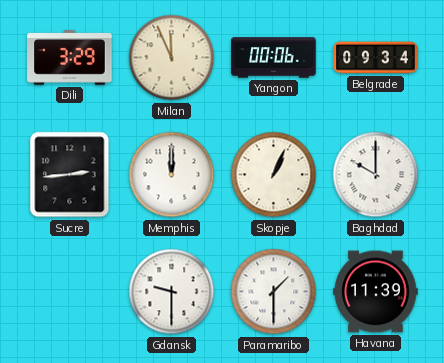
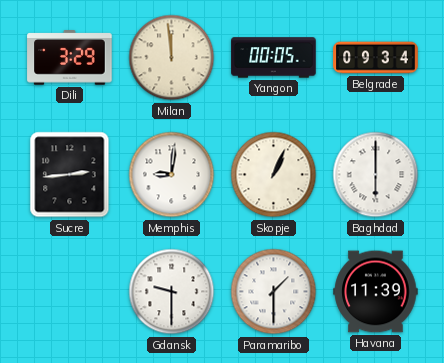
Milan: 11:56 -> 11:59 (172, 58)
Yangon: 00:06 -> 00:05 (274, 58)
Memphis: 12:00 -> 9:01 (172, 175)
Baghdad: 10:00 -> 6:00 (376, 175)
